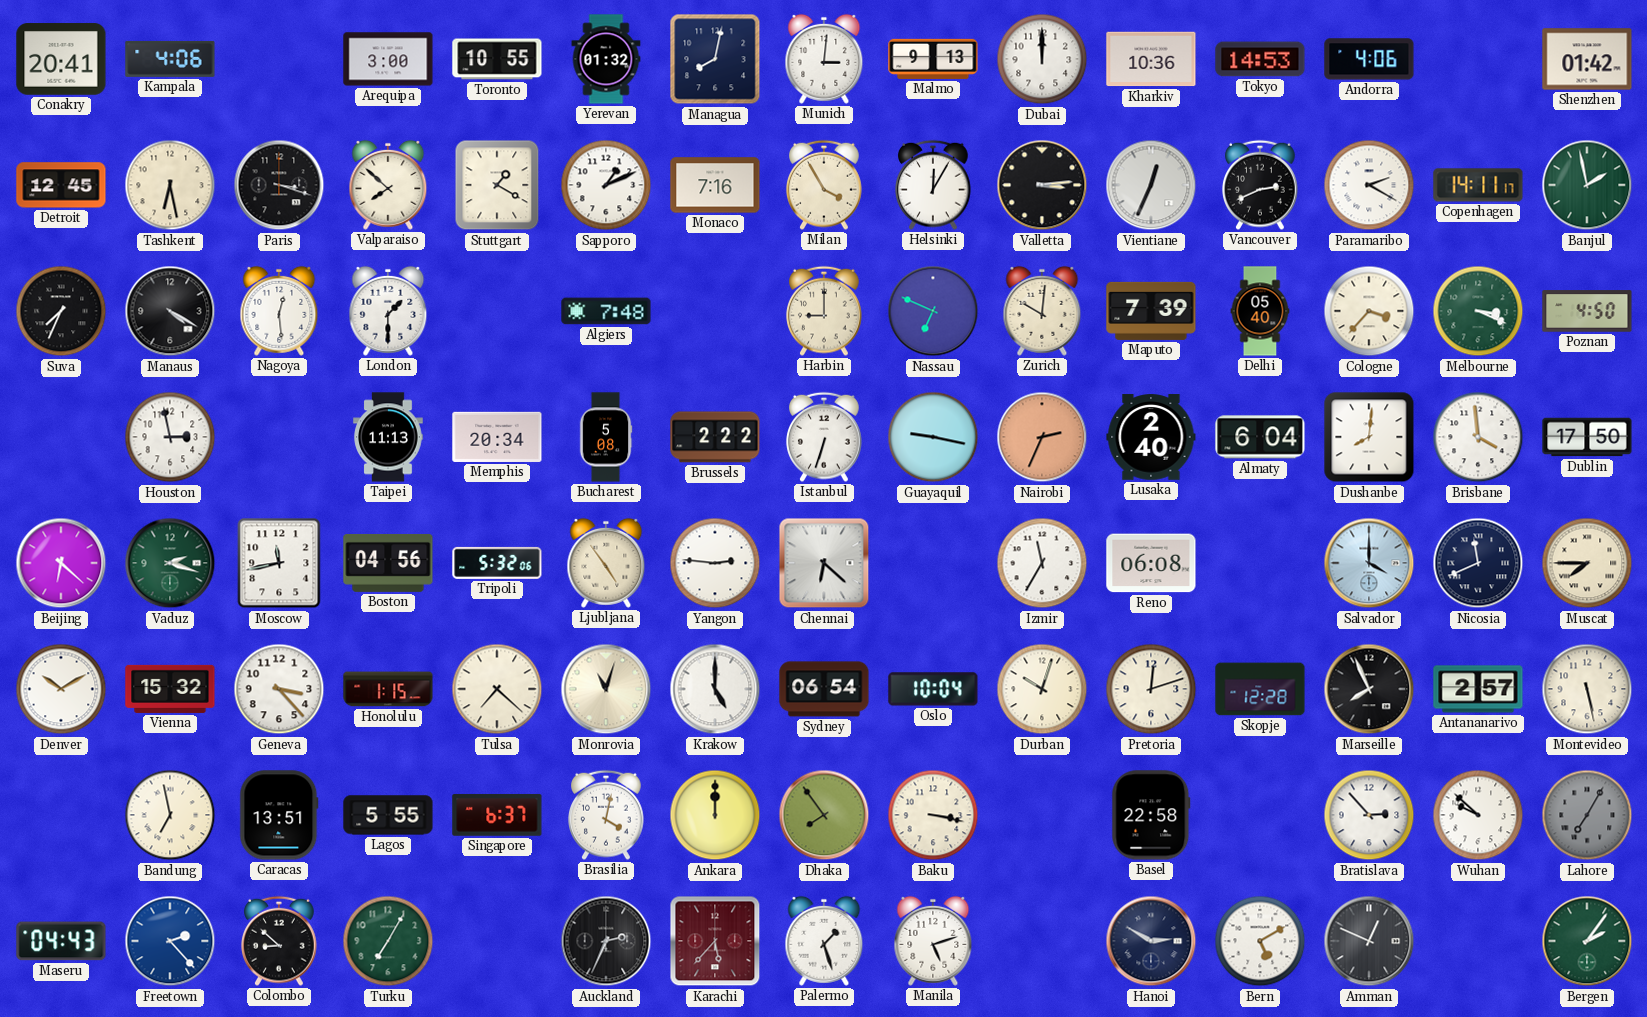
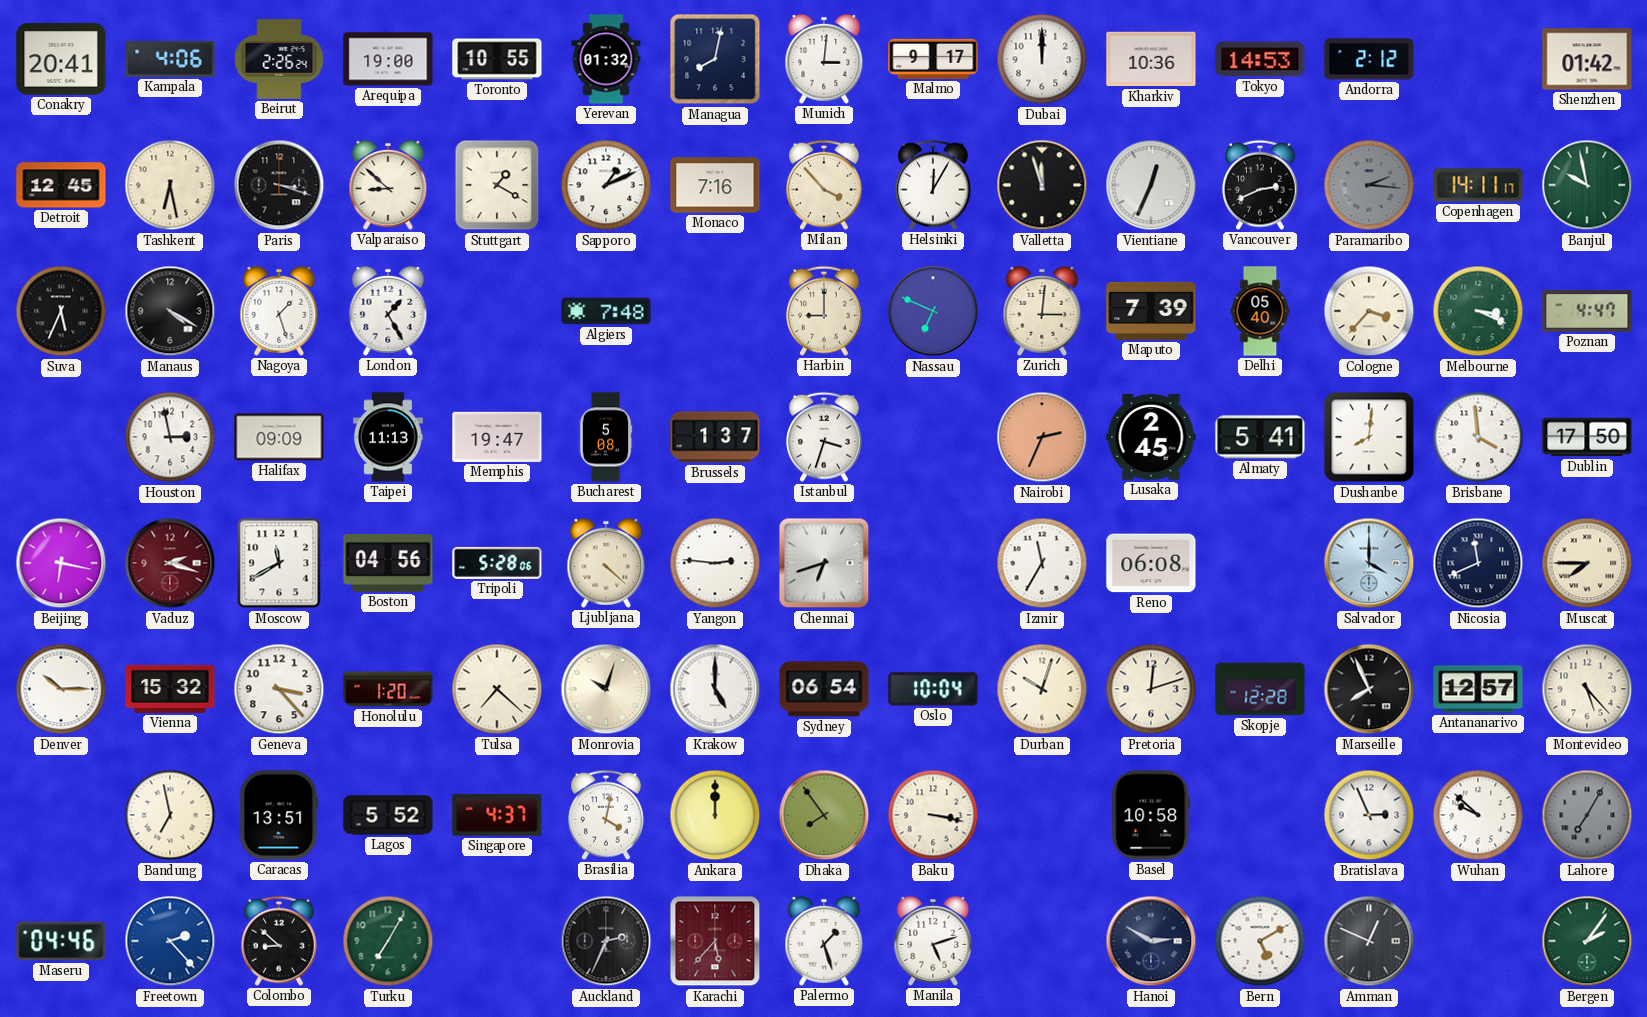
Beirut: none -> 2:26 (279, 59)
Arequipa: 3:00 -> 19:00 (388, 59)
Malmo: 9:13 -> 9:17 (933, 59)
Andorra: 4:06 -> 2:12 (1369, 59)
Valparaiso: 7:52 -> 8:52 (388, 185)
Milan: 3:55 -> 3:53 (825, 185)
Valletta: 3:14 -> 11:57 (1042, 185)
Paramaribo: 2:20 -> 2:16 (1369, 185)
Paramaribo dial: white -> grey (1369, 185)
Banjul: 1:58 -> 9:58 (1587, 185)
Suva: 7:34 -> 5:34 (61, 311)
Nagoya: 12:29 -> 1:27 (279, 311)
London: 1:30 -> 1:25 (388, 311)
Zurich: 10:01 -> 3:01 (1042, 311)
Poznan: 4:50 -> 4:47 (1587, 311)
Halifax: none -> 09:09 (279, 437)
Memphis: 20:34 -> 19:47 (497, 437)
Brussels: 2:22 -> 1:37 (715, 437)
Istanbul: 6:33 -> 3:33 (825, 437)
Guayaquil: 9:17 -> none (933, 437)
Lusaka: 2:40 -> 2:45 (1151, 437)
Almaty: 6:04 -> 5:41 (1260, 437)
Beijing: 6:22 -> 6:17 (61, 563)
Vaduz dial: green -> burgundy (170, 563)
Moscow: 11:43 -> 11:40 (279, 563)
Tripoli: 5:32 -> 5:28 (497, 563)
Ljubljana: 4:54 -> 4:22 (606, 563)
Chennai: 6:22 -> 6:42 (824, 563)
Denver: 10:10 -> 10:15 (61, 689)
Honolulu: 1:15 -> 1:20 (388, 689)
Monrovia: 11:03 -> 10:03 (606, 689)
Antananarivo: 2:57 -> 12:57 (1478, 689)
Montevideo: 5:28 -> 5:23 (1587, 689)
Lagos: 5:55 -> 5:52 (388, 815)
Singapore: 6:37 -> 4:37 (497, 815)
Basel: 22:58 -> 10:58 (1151, 815)
Bratislava: 2:53 -> 2:56 (1369, 815)
Maseru: 04:43 -> 04:46 (61, 941)
